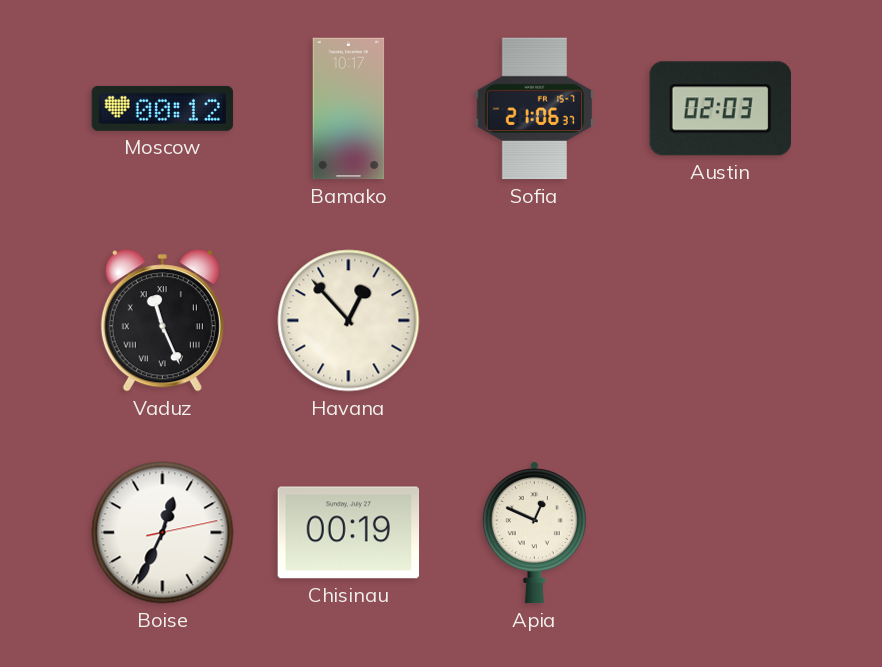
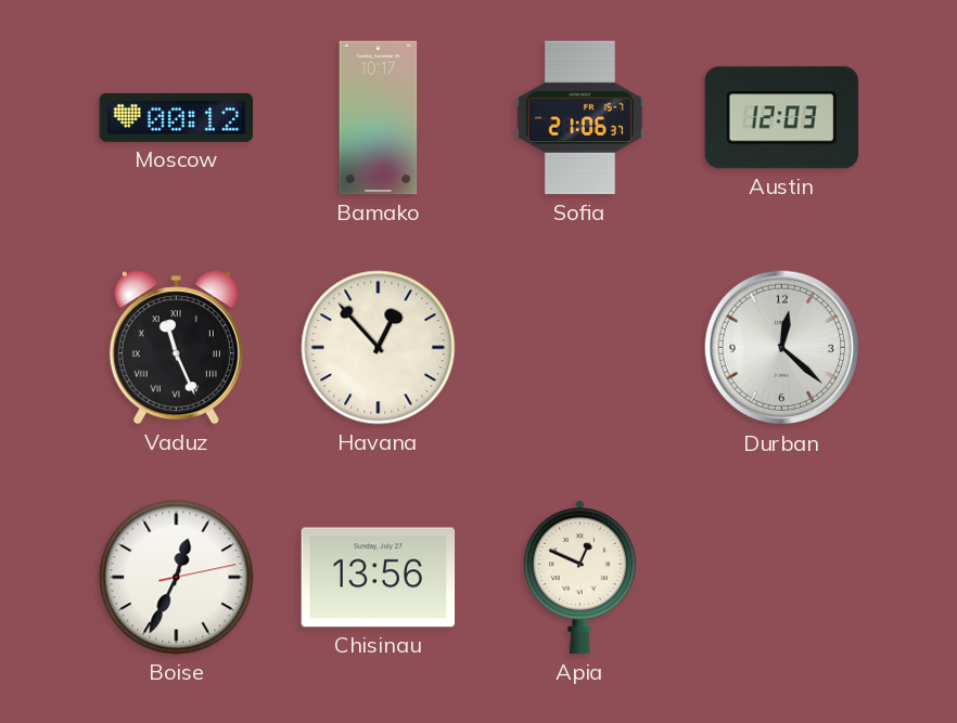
Austin: 02:03 -> 12:03 (781, 118)
Durban: none -> 12:22 (782, 348)
Chisinau: 00:19 -> 13:56 (379, 578)
